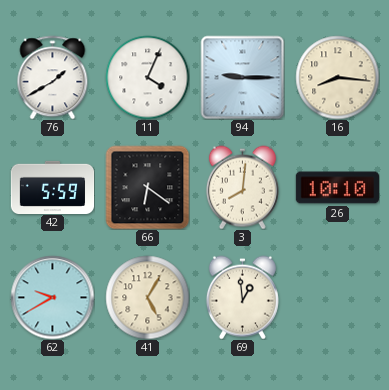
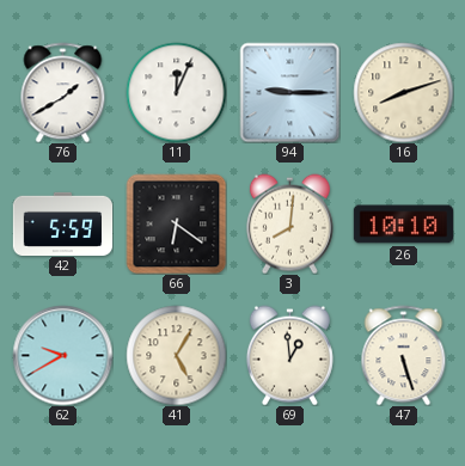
11: 4:04 -> 12:04 (176, 92)
16: 8:16 -> 8:12 (403, 92)
47: none -> 5:27 (404, 355)
